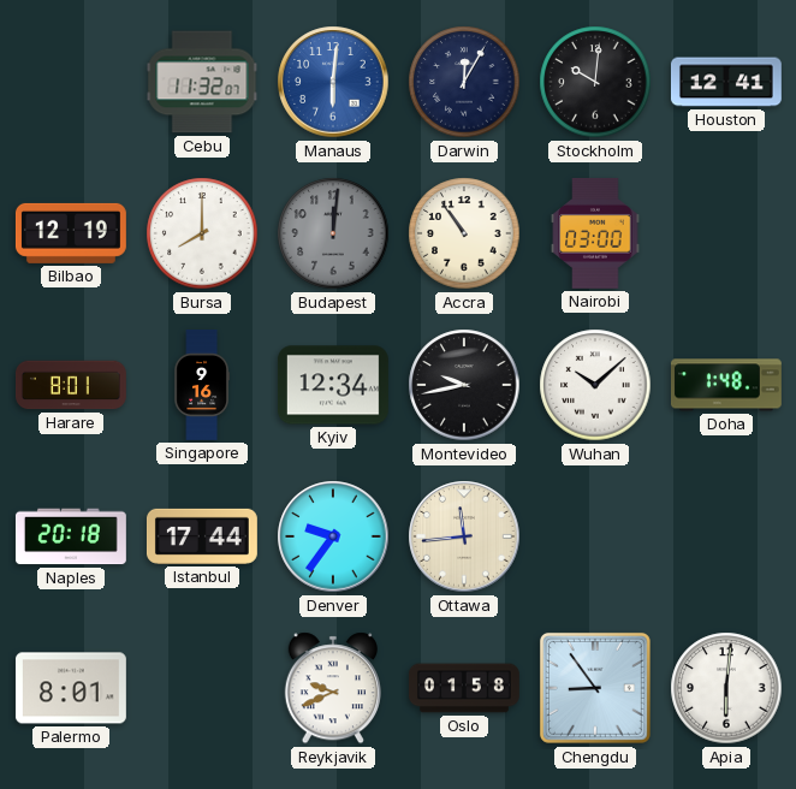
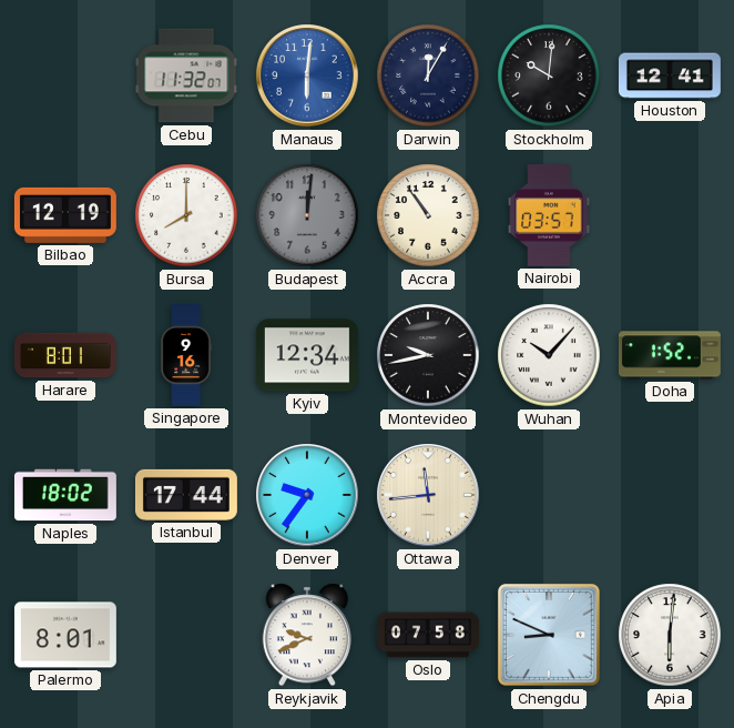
Nairobi: 03:00 -> 03:57 (549, 215)
Wuhan: 10:08 -> 10:07 (549, 355)
Doha: 1:48 -> 1:52 (670, 355)
Naples: 20:18 -> 18:02 (65, 495)
Oslo: 01:58 -> 07:58 (428, 635)
Chengdu: 8:54 -> 8:49 (549, 635)
